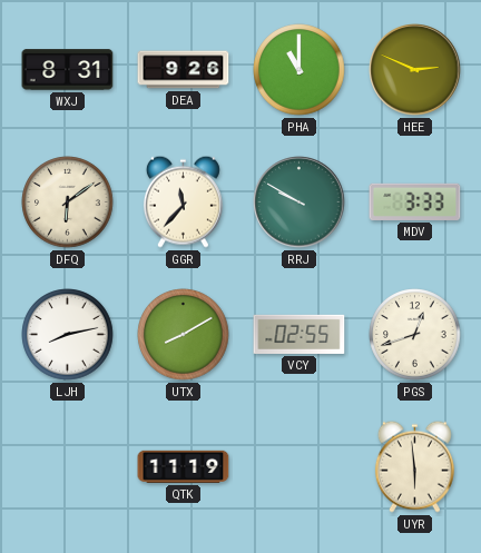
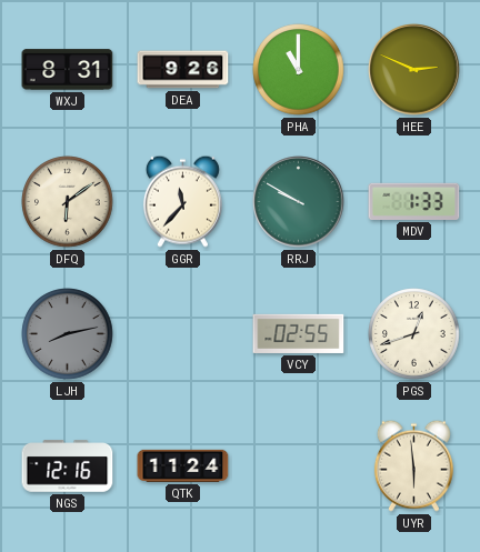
MDV: 3:33 -> 1:33 (414, 201)
LJH dial: white -> grey (68, 334)
UTX: 8:10 -> none (184, 335)
NGS: none -> 12:16 (68, 466)
QTK: 11:19 -> 11:24 (183, 465)
